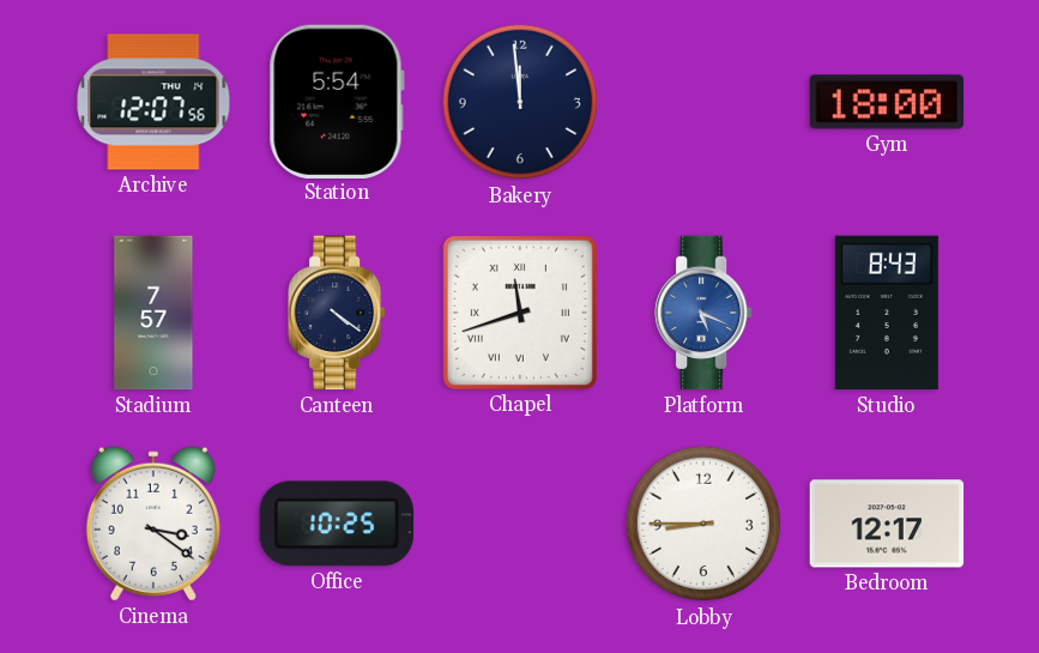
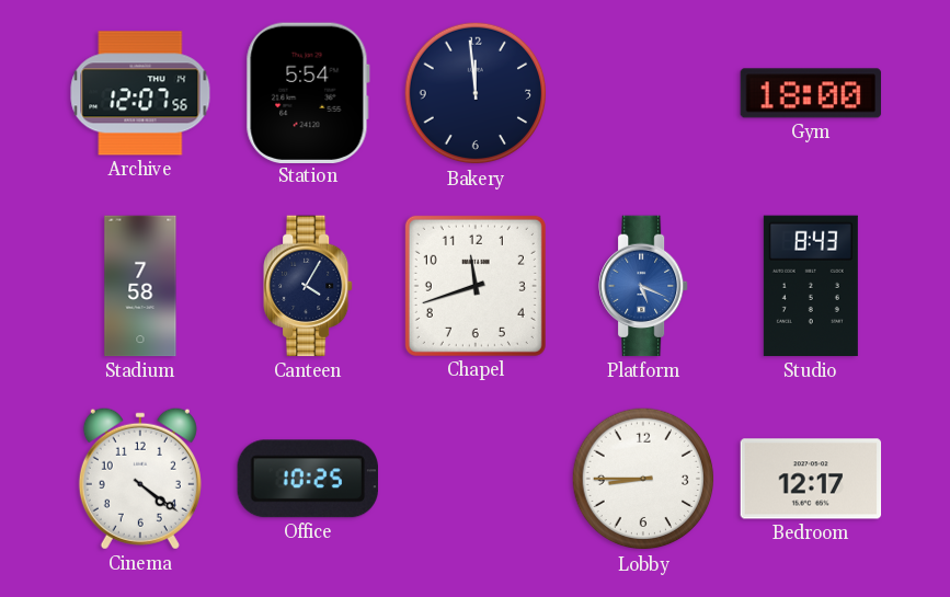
Stadium: 7:57 -> 7:58 (140, 286)
Canteen: 4:21 -> 4:05 (309, 286)
Chapel numerals: Roman -> Arabic (476, 286)
Cinema: 3:21 -> 4:21 (140, 479)
